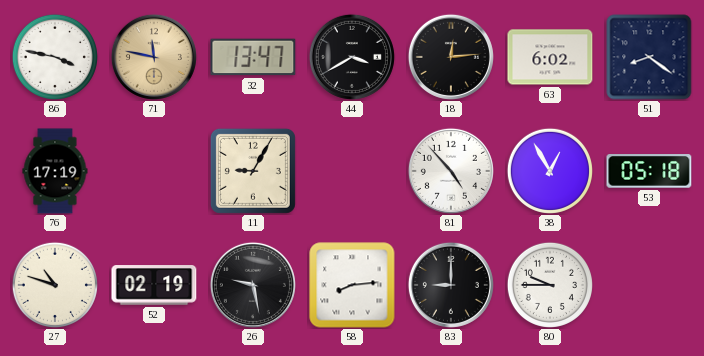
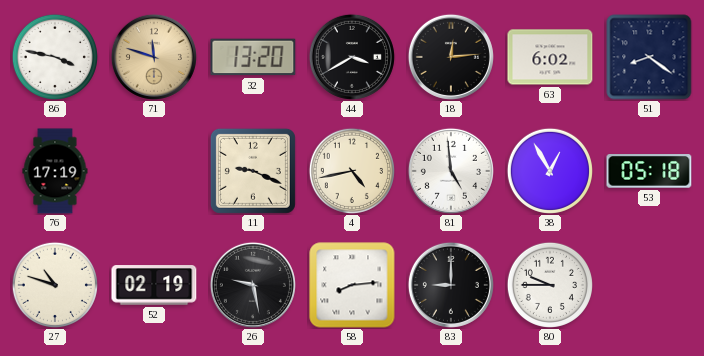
71: 11:47 -> 11:48 (154, 57)
32: 13:47 -> 13:20 (253, 57)
11: 9:05 -> 9:19 (253, 171)
4: none -> 4:43 (352, 171)
81: 4:53 -> 4:59 (451, 171)
